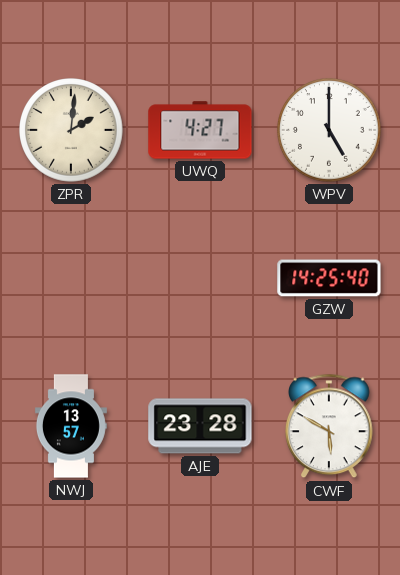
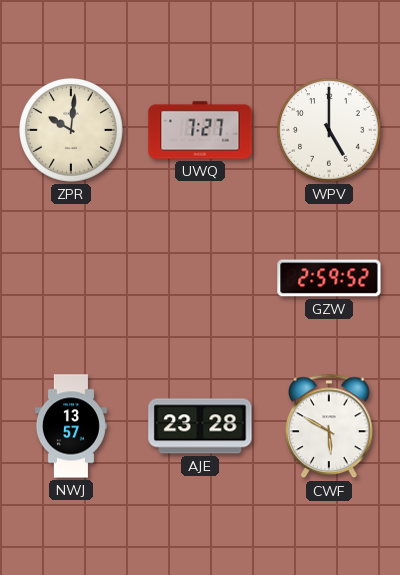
ZPR: 2:01 -> 10:01 (72, 131)
UWQ: 4:27 -> 7:27 (200, 130)
GZW: 14:25 -> 2:59 (329, 278)
